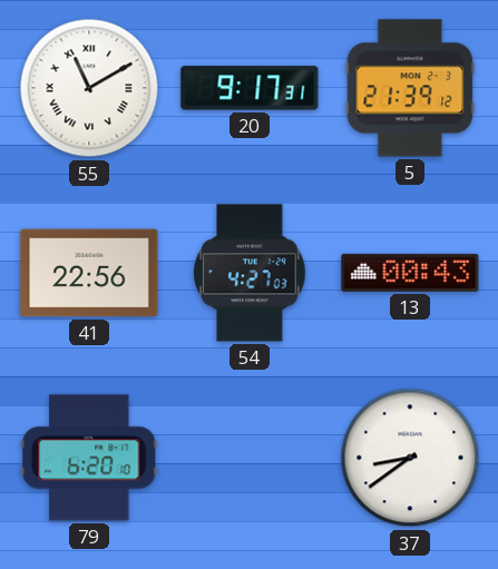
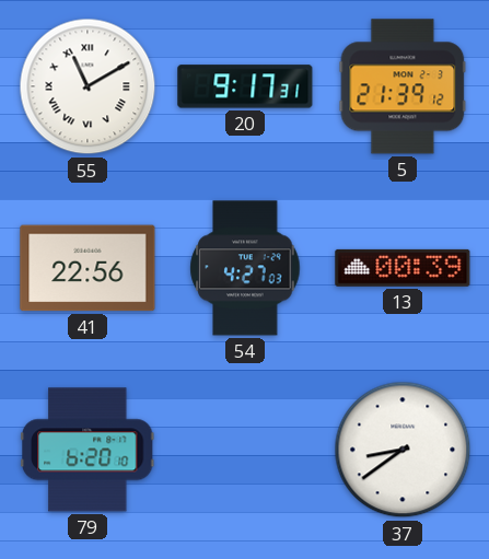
13: 00:43 -> 00:39 (403, 268)
